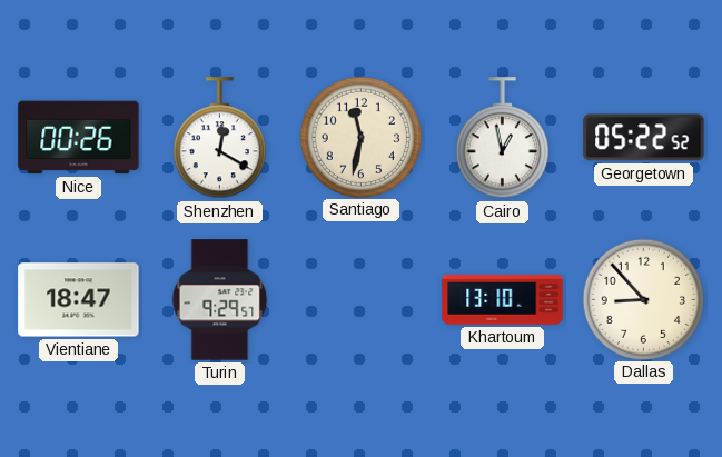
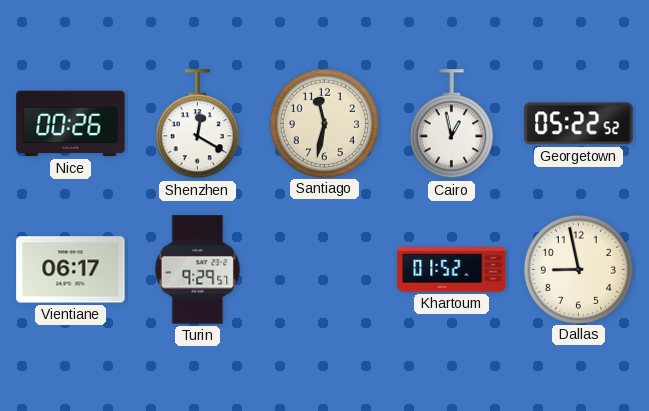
Vientiane: 18:47 -> 06:17 (71, 270)
Khartoum: 13:10 -> 01:52 (452, 270)
Dallas: 8:53 -> 8:58 (578, 269)
